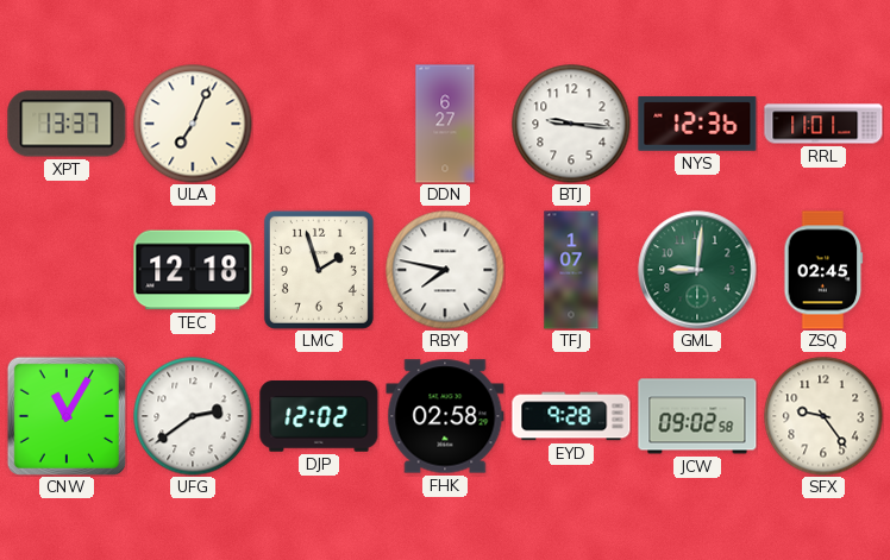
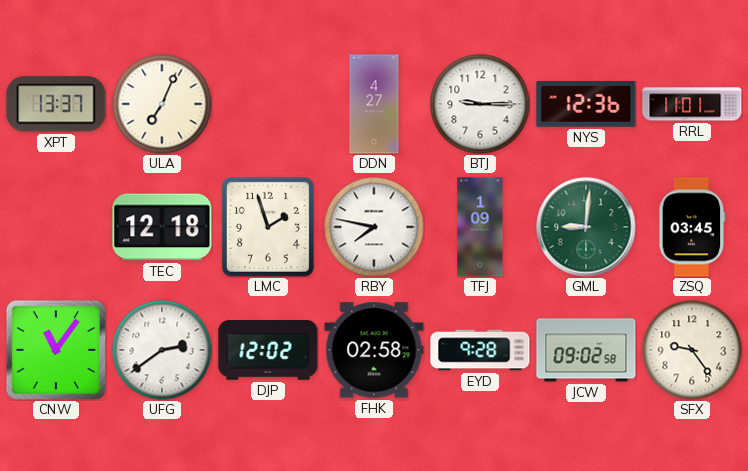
DDN: 6:27 -> 4:27 (374, 104)
BTJ: 9:16 -> 9:15 (480, 104)
TFJ: 1:07 -> 1:09 (480, 227)
ZSQ: 02:45 -> 03:45 (692, 227)
CNW: 11:05 -> 11:06 (56, 350)
